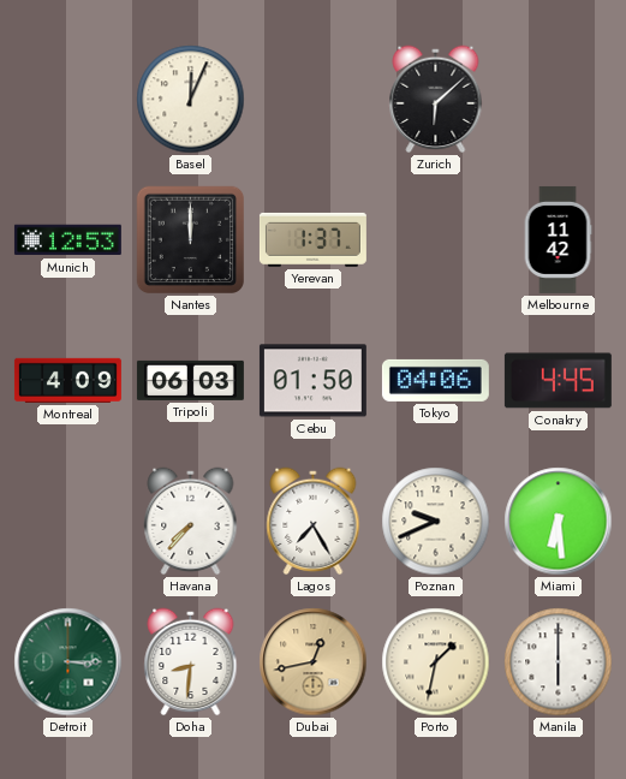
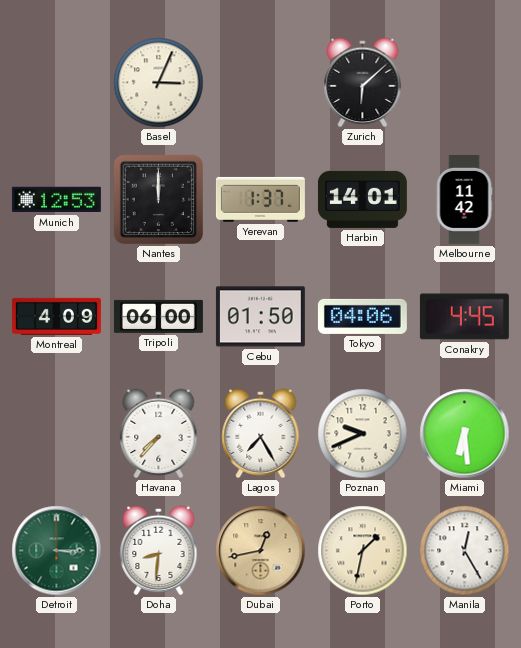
Basel: 12:04 -> 3:04 (159, 83)
Harbin: none -> 14:01 (362, 199)
Tripoli: 06:03 -> 06:00 (158, 316)
Manila: 6:00 -> 12:25 (465, 551)
